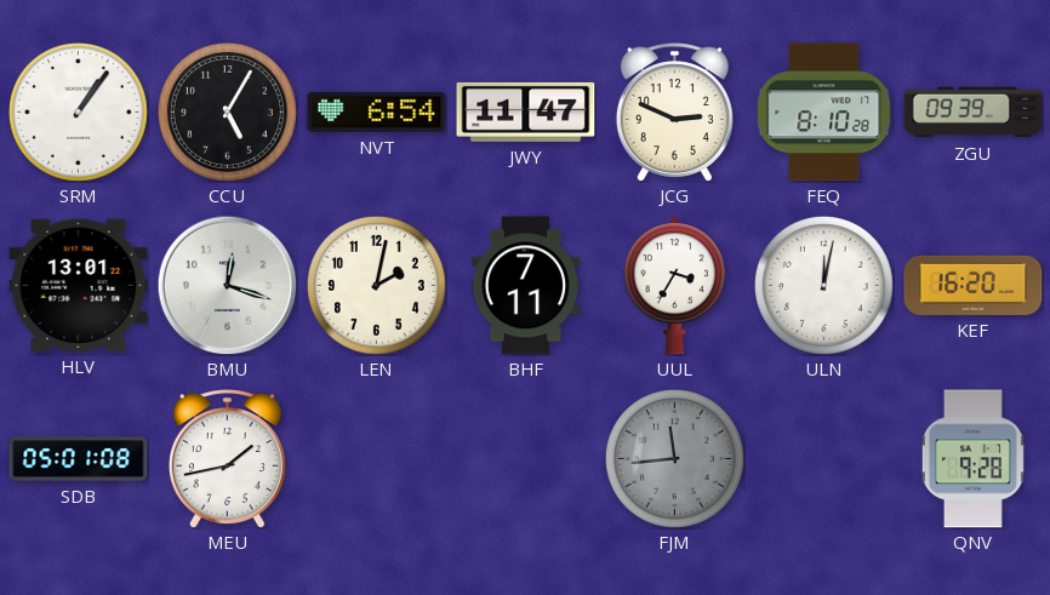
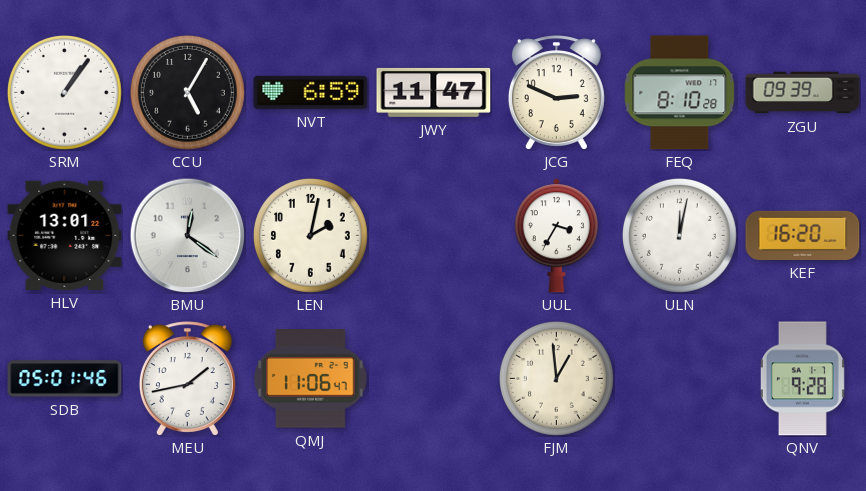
NVT: 6:54 -> 6:59 (311, 92)
BMU: 12:18 -> 12:21 (187, 235)
BHF: 7:11 -> none (526, 286)
SDB: 05:01:08 -> 05:01:46 (65, 379)
QMJ: none -> 11:06 (311, 379)
FJM: 11:44 -> 12:59 (556, 378)
FJM dial: grey -> cream (556, 378)
